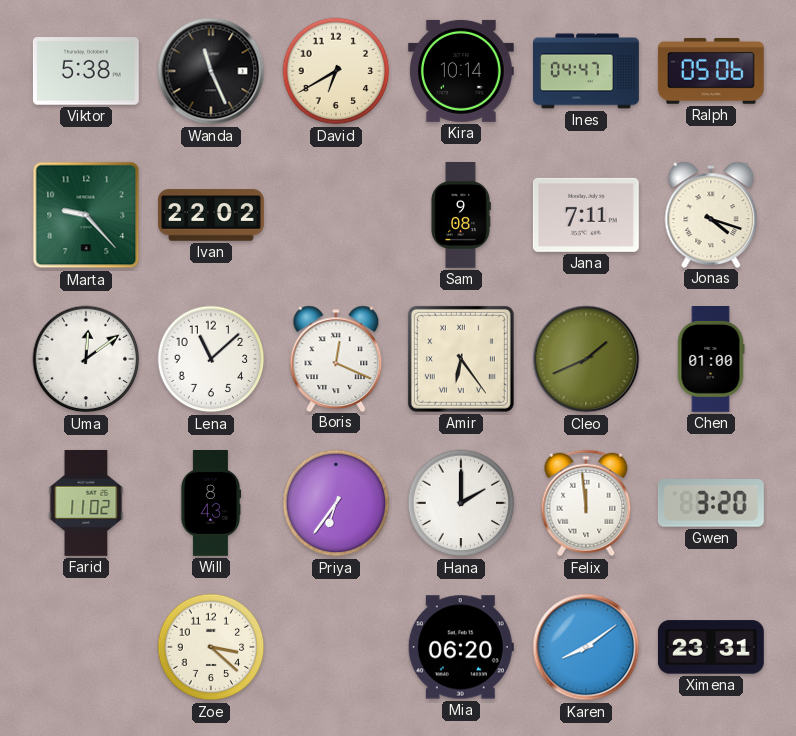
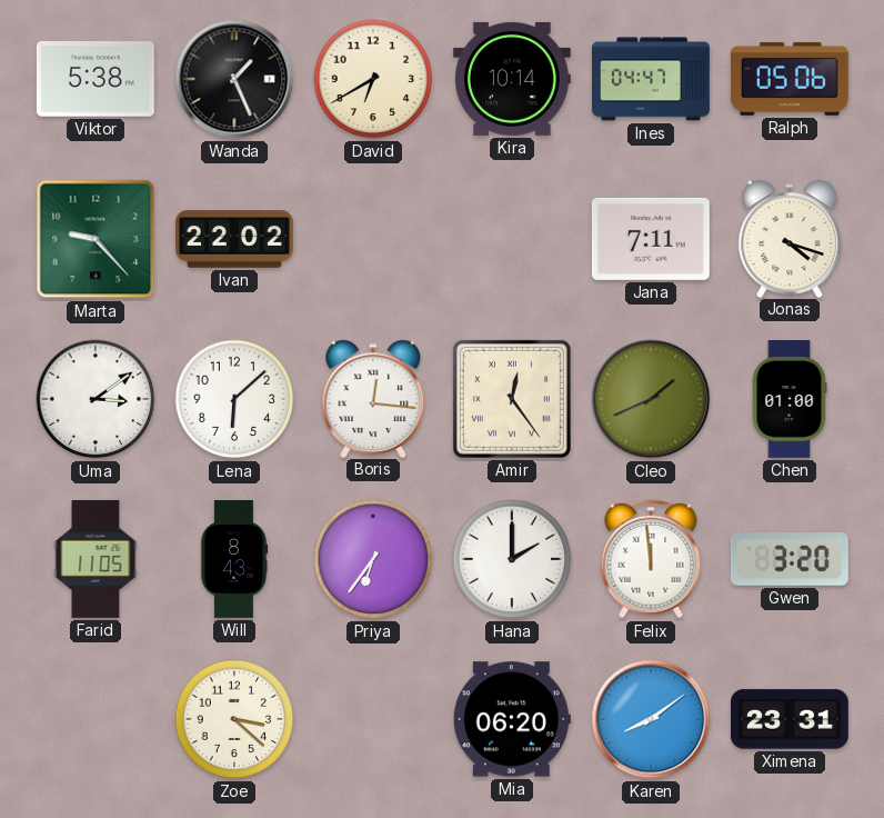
Wanda: 11:26 -> 1:26 (234, 79)
Sam: 9:08 -> none (461, 216)
Uma: 12:09 -> 3:09 (96, 399)
Lena: 11:08 -> 6:08 (234, 399)
Boris: 12:19 -> 12:16 (373, 398)
Amir: 6:24 -> 12:24 (512, 399)
Farid: 11:02 -> 11:05 (96, 559)
